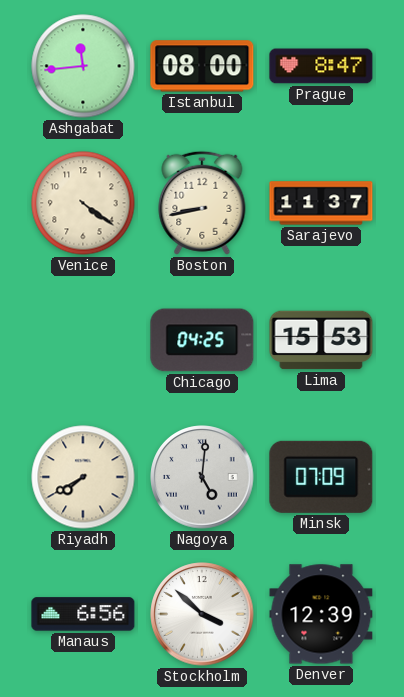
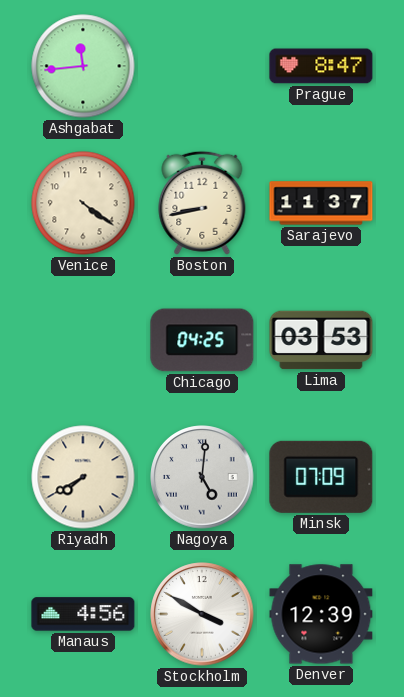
Istanbul: 08:00 -> none (202, 66)
Lima: 15:53 -> 03:53 (321, 340)
Manaus: 6:56 -> 4:56 (83, 614)
Stockholm: 3:52 -> 3:50 (202, 614)
